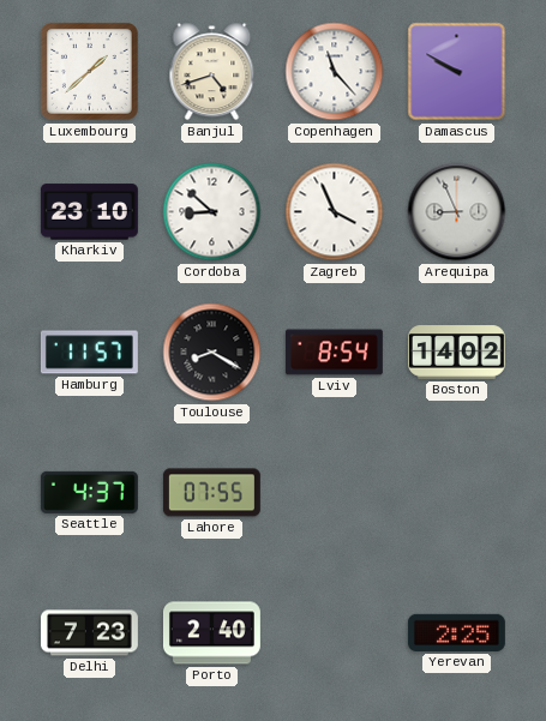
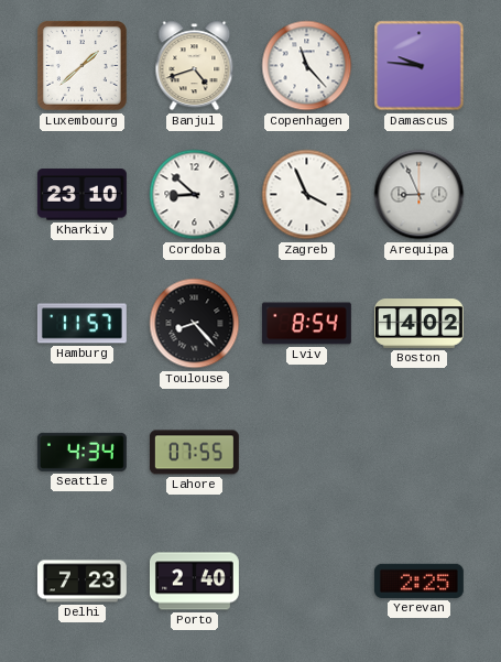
Damascus: 9:50 -> 9:46 (420, 66)
Toulouse: 8:20 -> 8:23 (195, 324)
Seattle: 4:37 -> 4:34 (81, 452)
